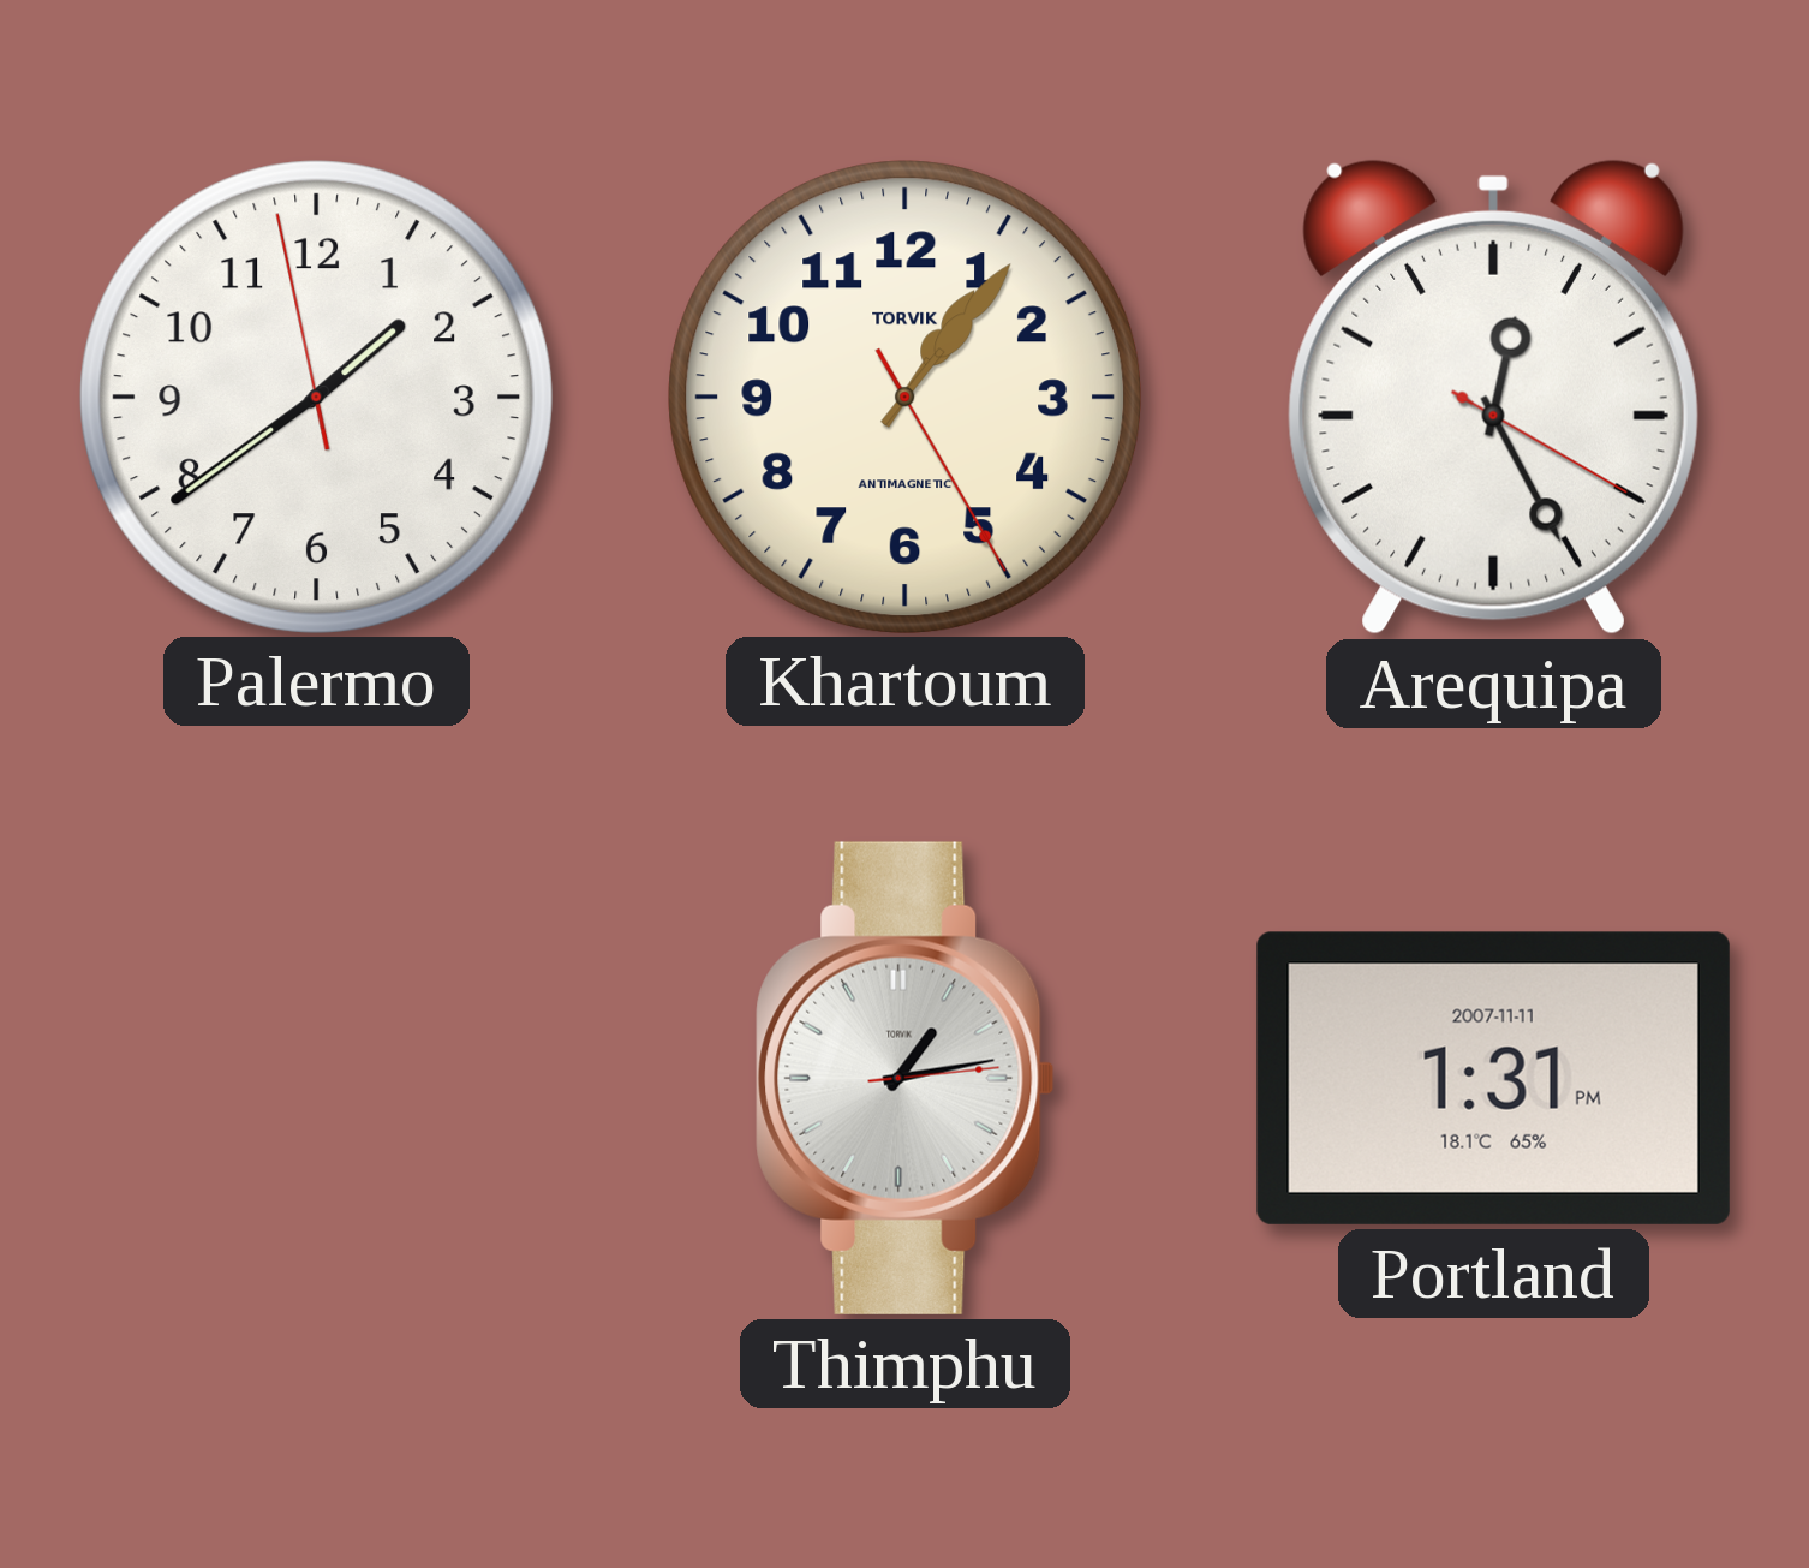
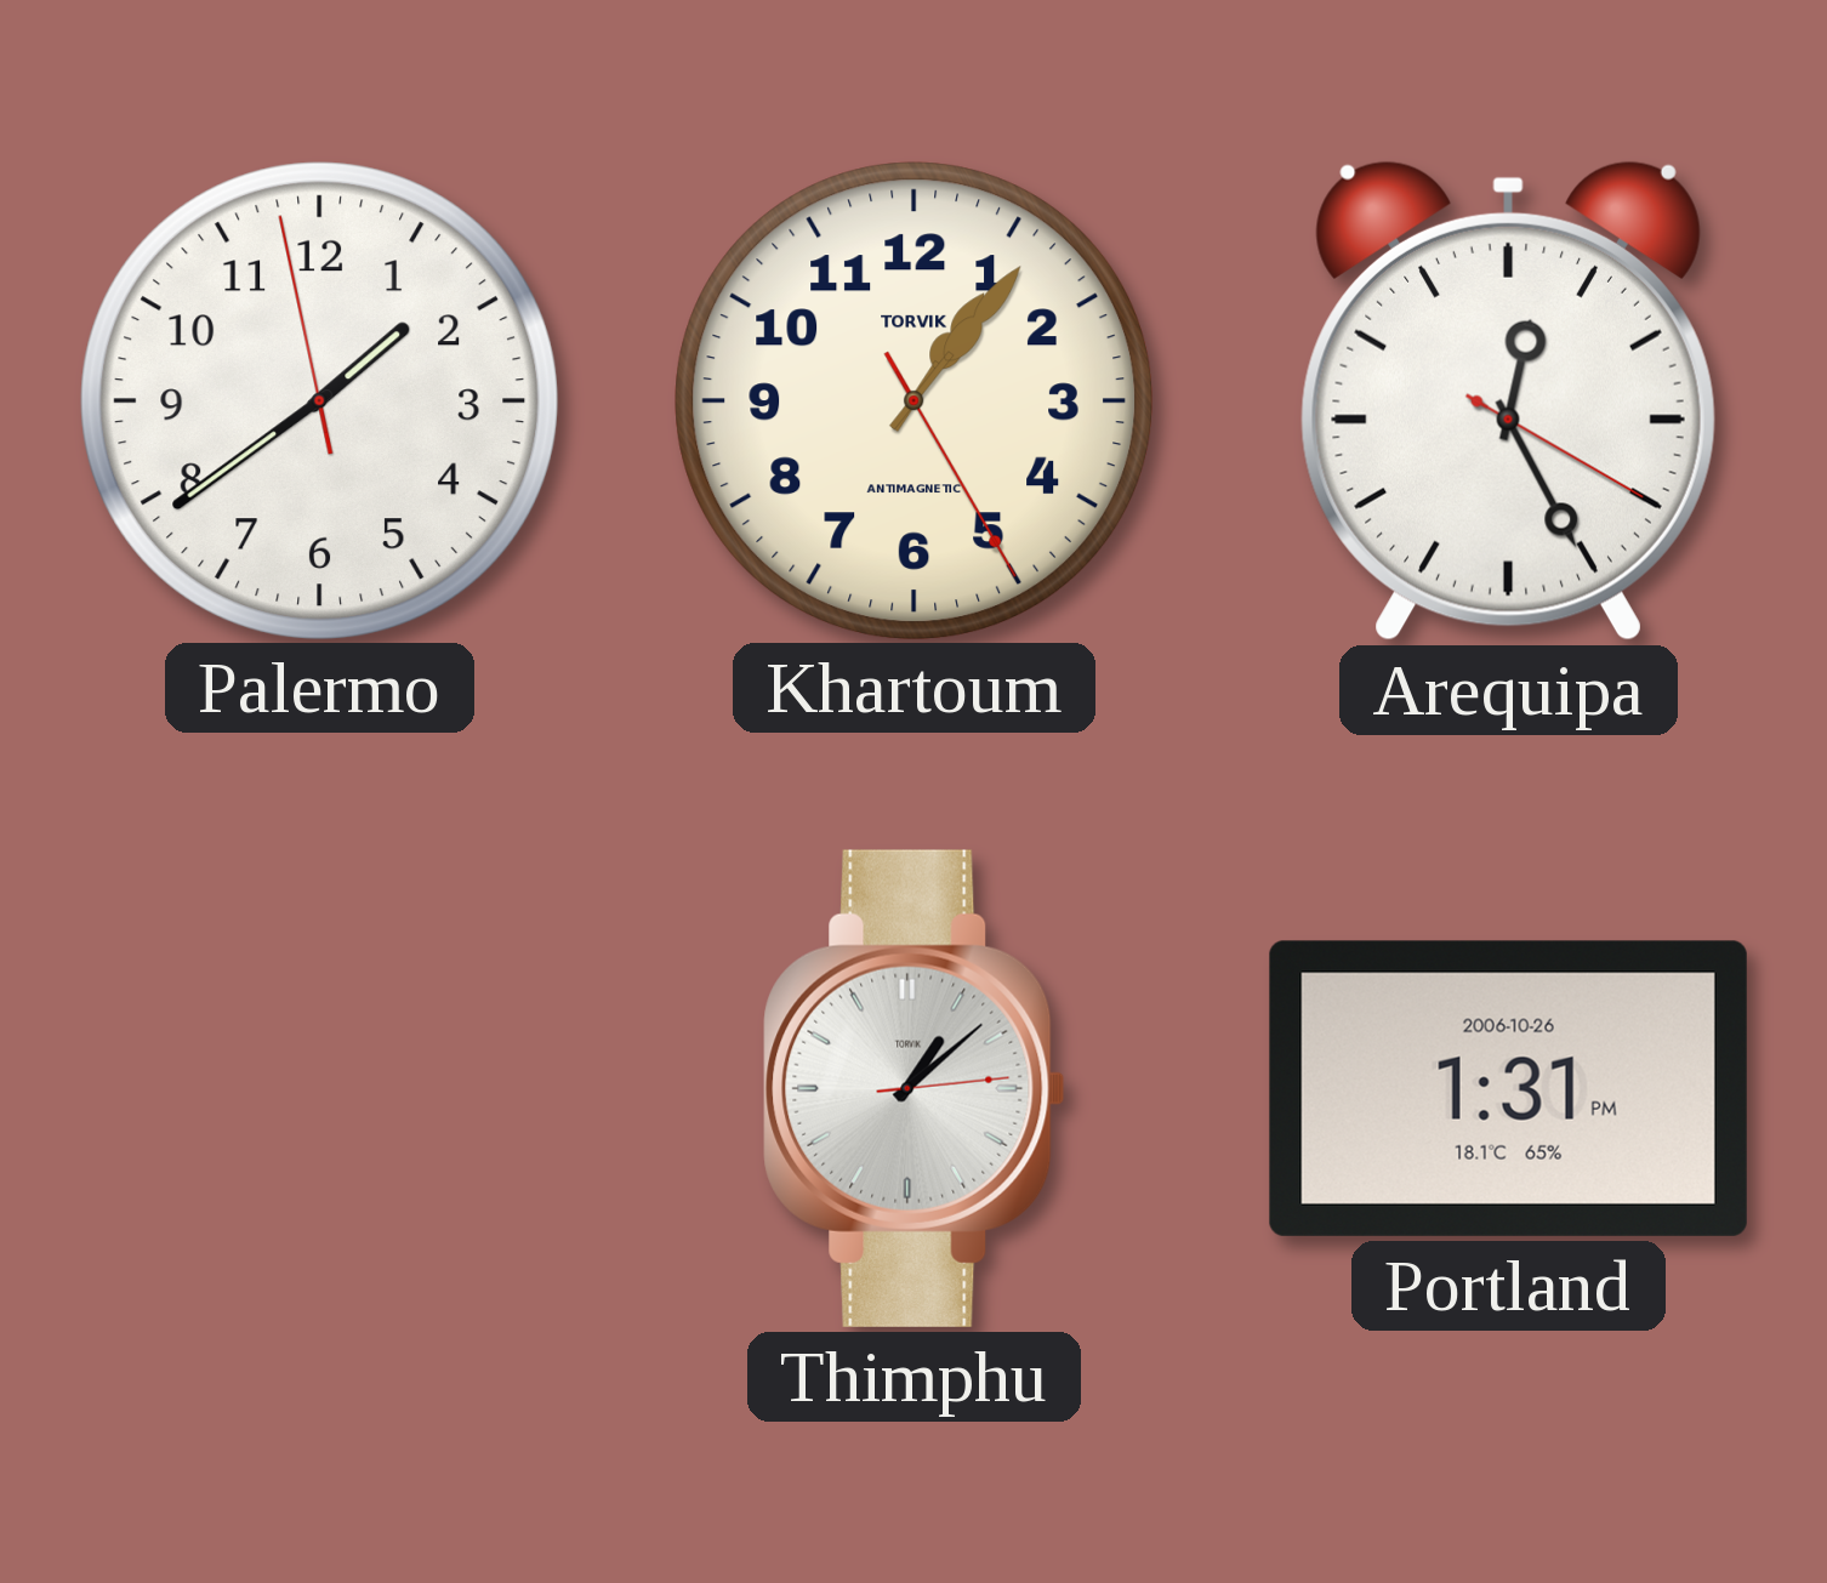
Thimphu: 1:13 -> 1:08 (915, 1088)
Portland date: 2007-11-11 -> 2006-10-26 (1508, 1088)
